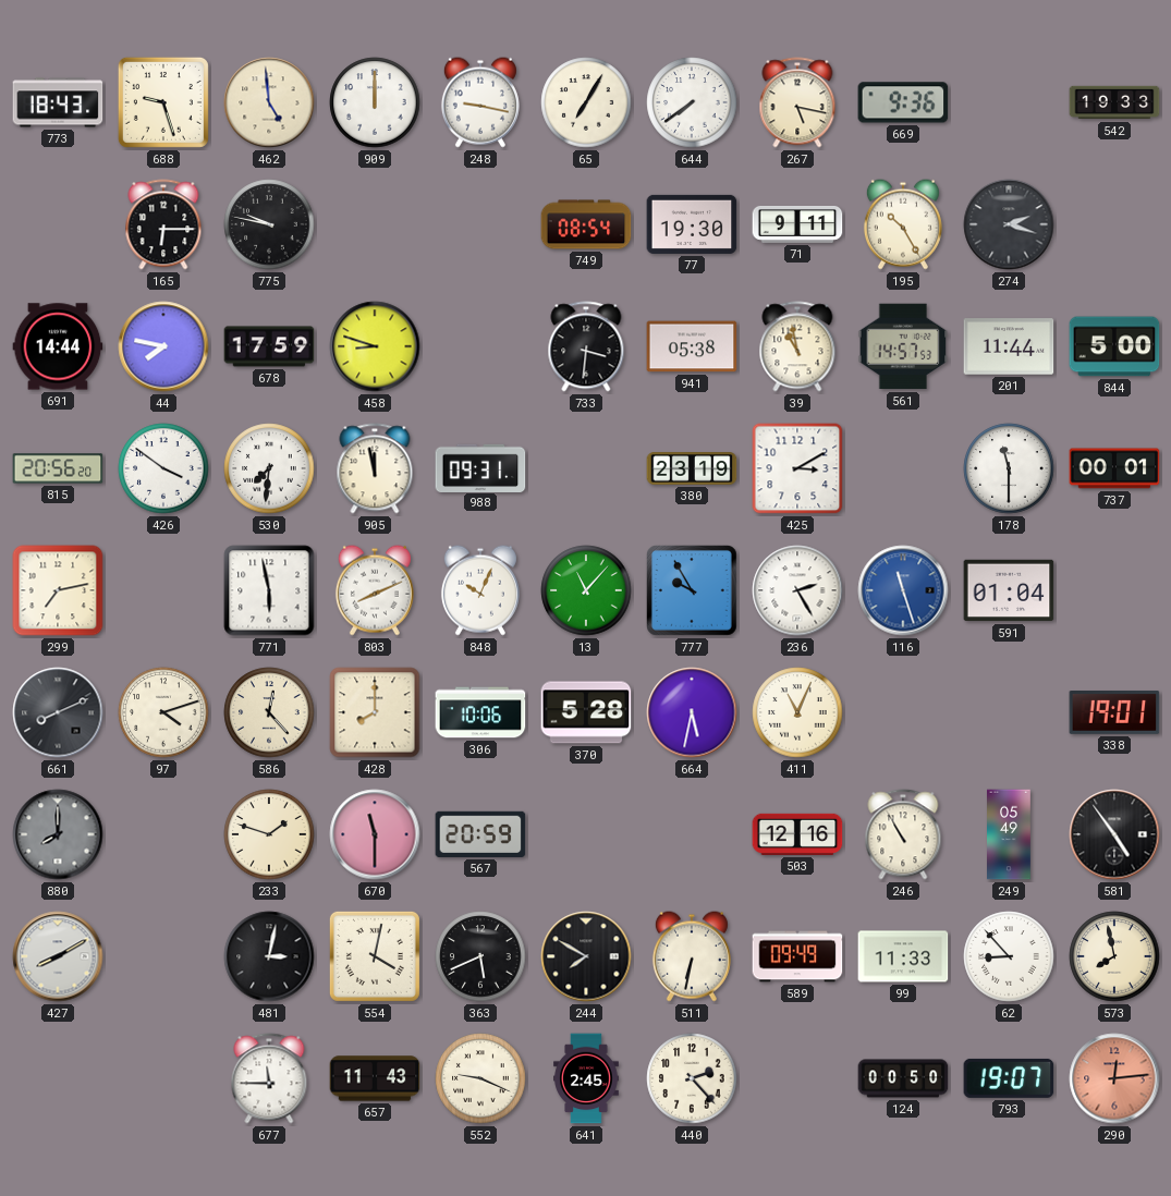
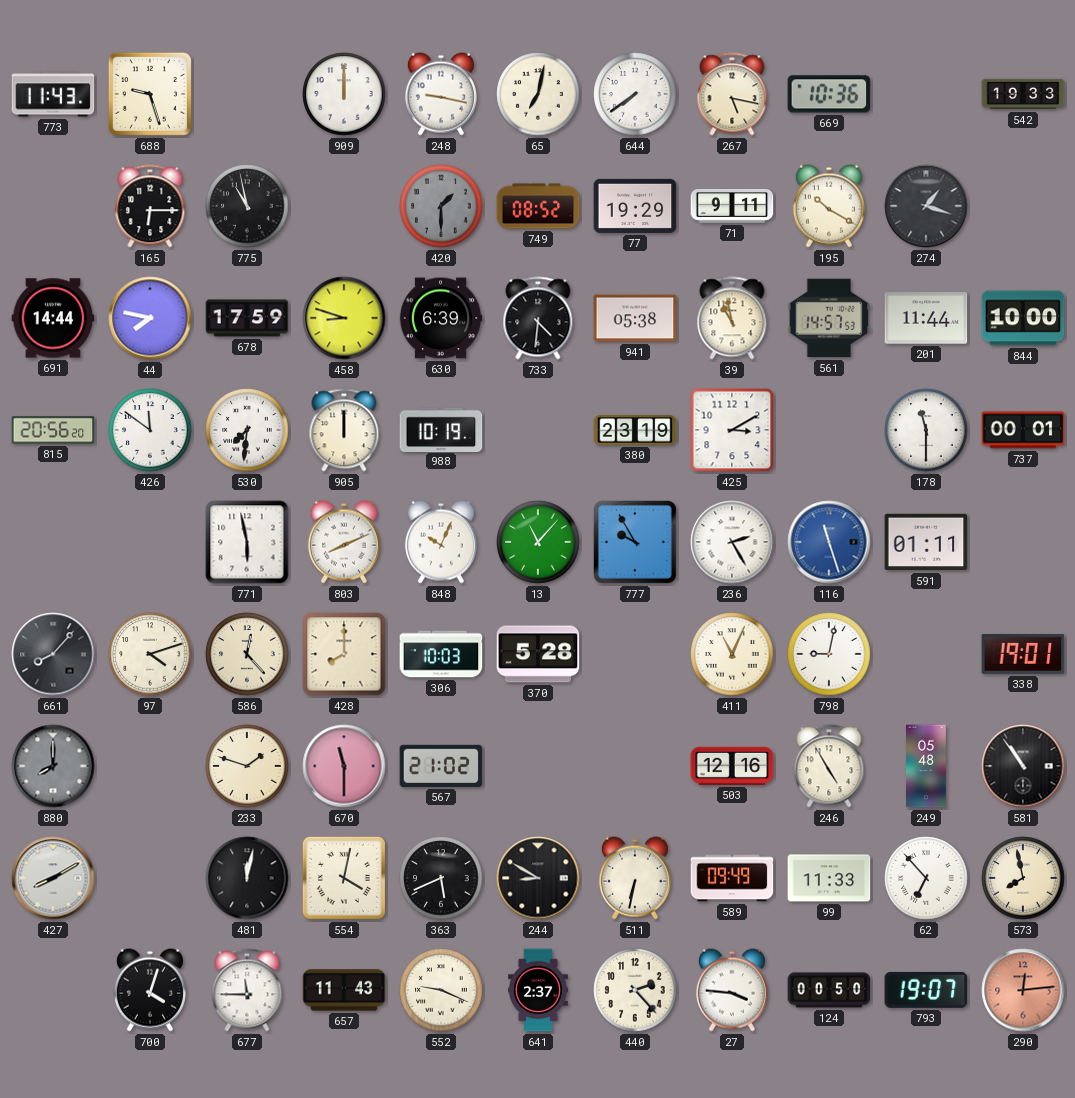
773: 18:43 -> 11:43 (53, 94)
462: 4:59 -> none (269, 102)
65: 7:05 -> 7:02 (538, 94)
669: 9:36 -> 10:36 (829, 94)
775: 9:47 -> 10:58 (247, 206)
420: none -> 1:30 (441, 206)
749: 08:54 -> 08:52 (538, 206)
77: 19:30 -> 19:29 (635, 206)
195: 10:25 -> 10:20 (829, 206)
274: 2:18 -> 1:18 (926, 206)
630: none -> 6:39 (441, 318)
733: 3:31 -> 4:31 (538, 318)
844: 5:00 -> 10:00 (1023, 318)
426: 3:51 -> 11:51 (150, 430)
905: 11:58 -> 12:00 (344, 430)
988: 09:31 -> 10:19 (441, 429)
299: 7:13 -> none (58, 590)
591: 01:04 -> 01:11 (926, 542)
661: 8:11 -> 8:07 (53, 654)
306: 10:06 -> 10:03 (441, 654)
664: 5:32 -> none (692, 712)
798: none -> 9:02 (829, 654)
567: 20:59 -> 21:02 (441, 766)
246: 10:55 -> 4:55 (829, 766)
249: 05:49 -> 05:48 (927, 766)
581: 4:54 -> 10:54 (1023, 766)
481: 3:02 -> 12:02 (247, 878)
244: 7:50 -> 8:50 (538, 878)
62: 8:53 -> 6:53 (926, 878)
700: none -> 4:03 (150, 990)
641: 2:45 -> 2:37 (539, 990)
27: none -> 3:46 (732, 990)
